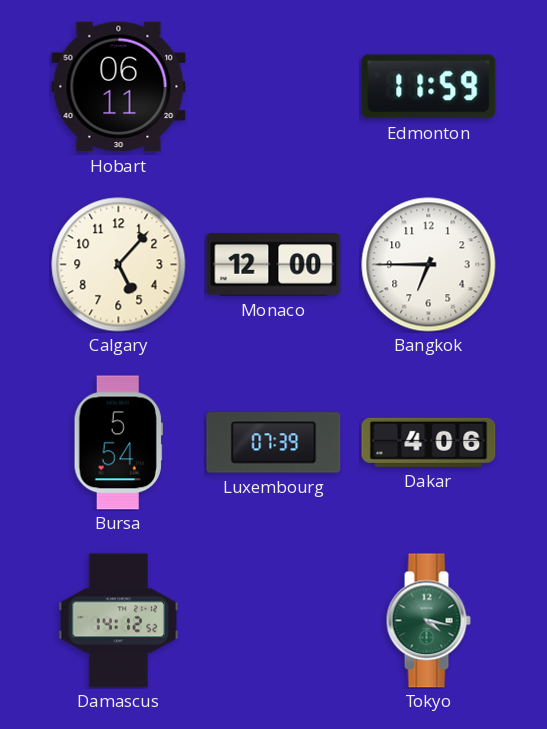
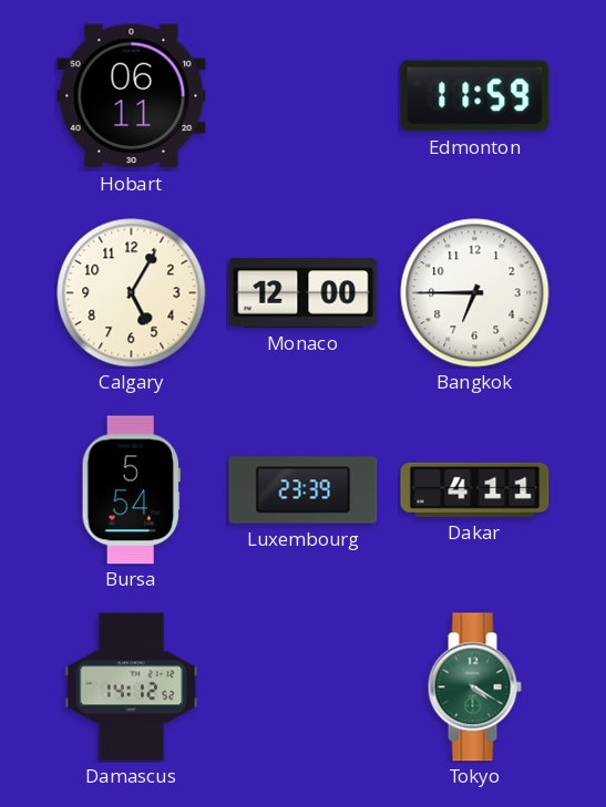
Calgary: 5:07 -> 5:05 (132, 293)
Luxembourg: 07:39 -> 23:39 (304, 490)
Dakar: 4:06 -> 4:11 (475, 489)
Tokyo: 4:17 -> 4:20 (474, 687)
